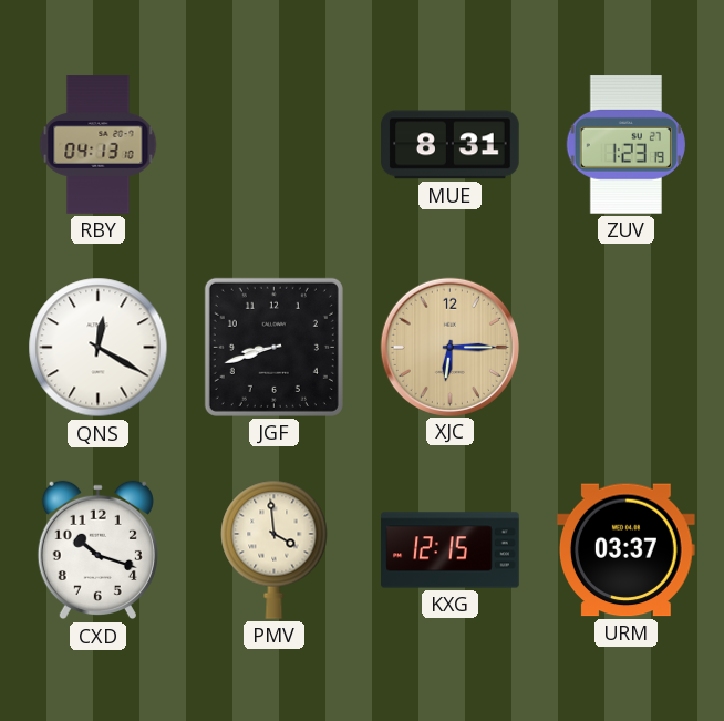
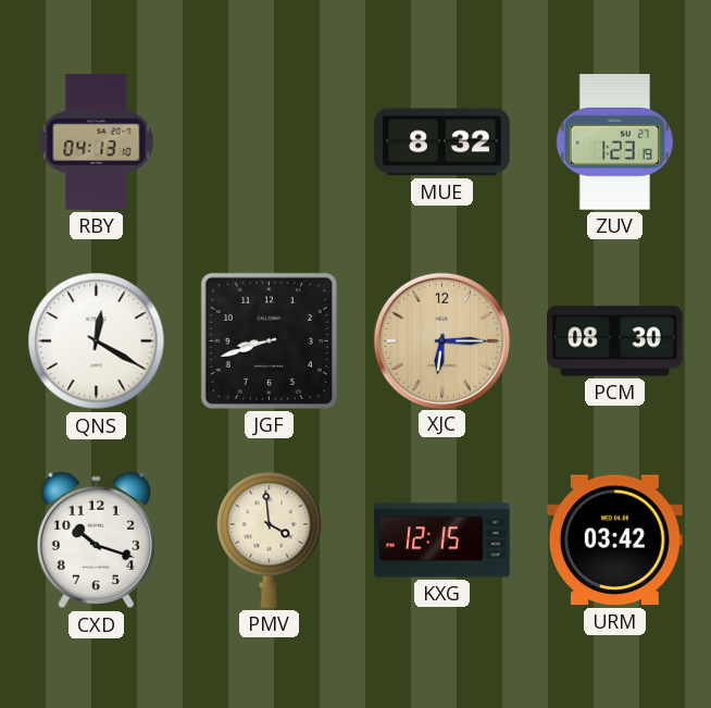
MUE: 8:31 -> 8:32 (442, 142)
PCM: none -> 08:30 (615, 341)
URM: 03:37 -> 03:42 (615, 541)
